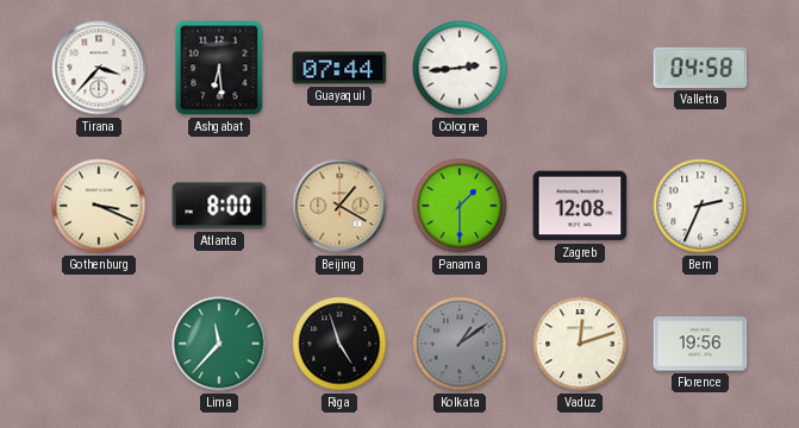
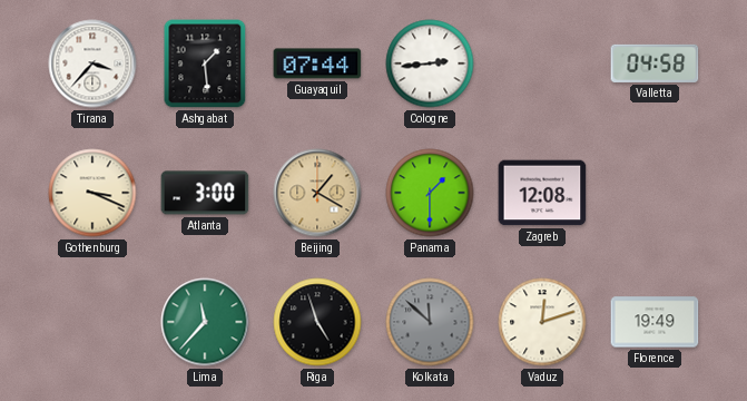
Ashgabat: 6:29 -> 1:29 (205, 63)
Atlanta: 8:00 -> 3:00 (205, 193)
Bern: 2:34 -> none (700, 206)
Kolkata: 1:09 -> 11:52 (430, 322)
Florence: 19:56 -> 19:49 (655, 322)
